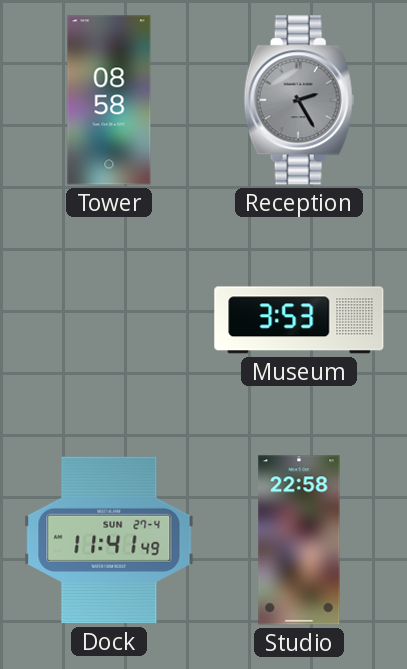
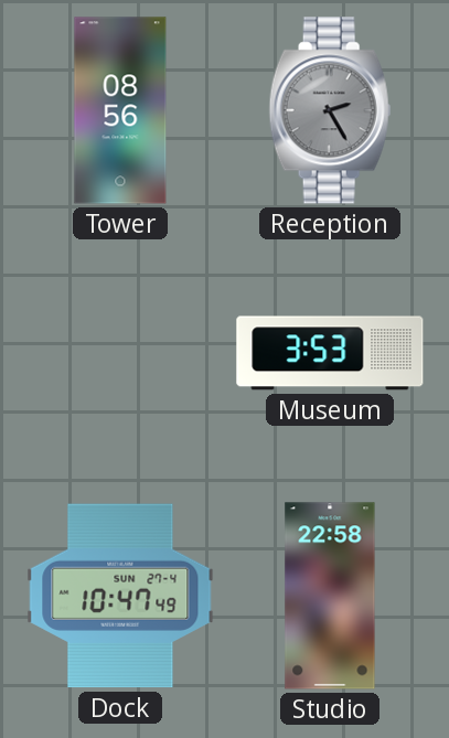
Tower: 08:58 -> 08:56 (120, 110)
Dock: 11:41 -> 10:47 (120, 596)
